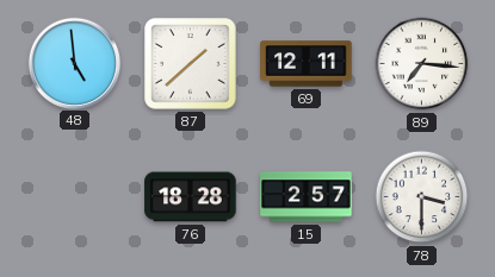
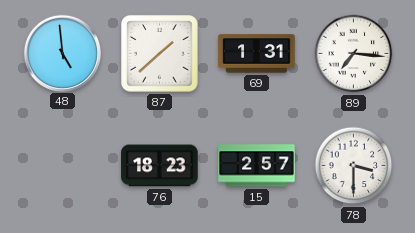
69: 12:11 -> 1:31 (257, 54)
76: 18:28 -> 18:23 (160, 166)
